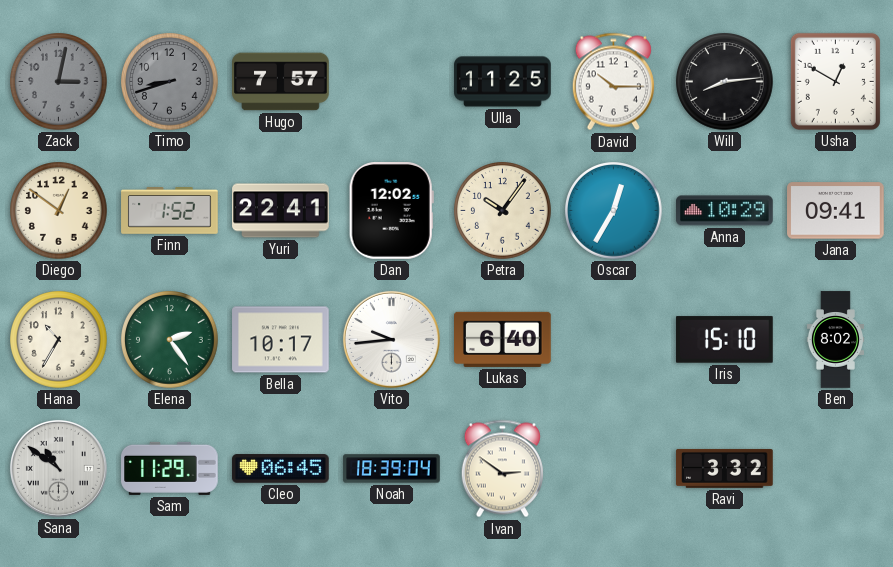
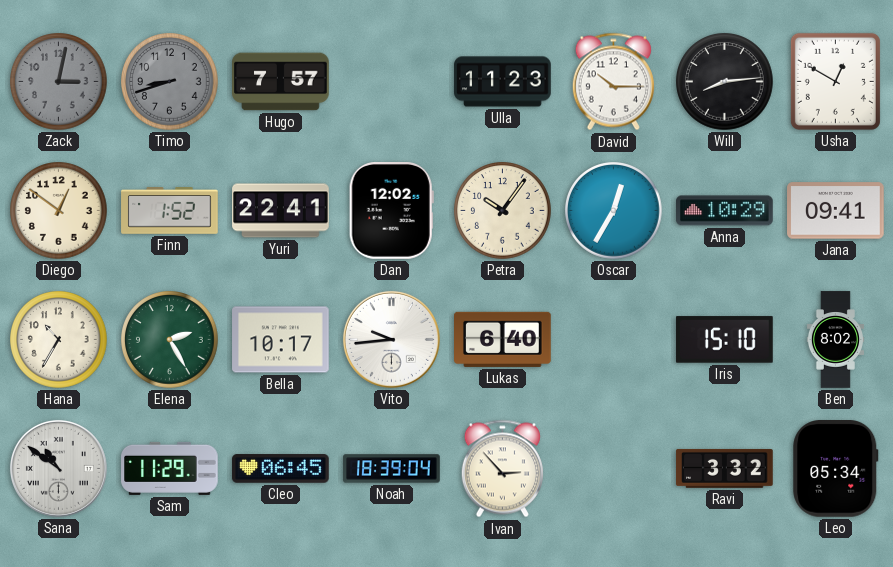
Ulla: 11:25 -> 11:23 (503, 82)
Elena: 2:24 -> 2:25 (170, 340)
Ivan: 2:51 -> 2:53 (502, 469)
Leo: none -> 05:34 (836, 469)
